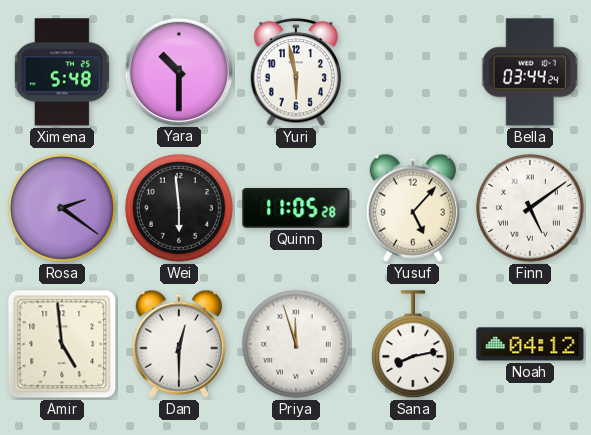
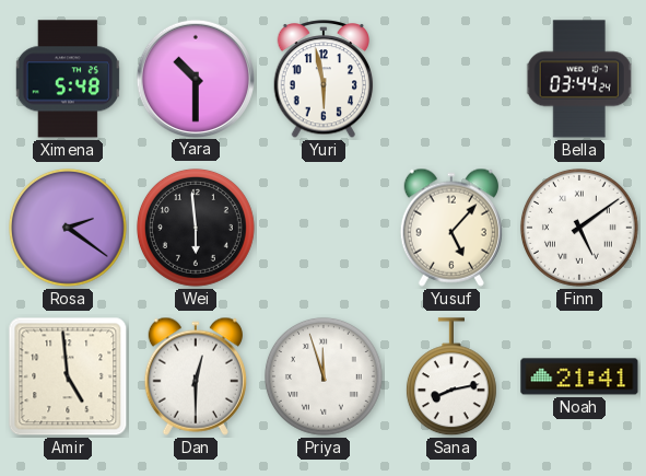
Quinn: 11:05 -> none (296, 208)
Noah: 04:12 -> 21:41 (579, 376)
